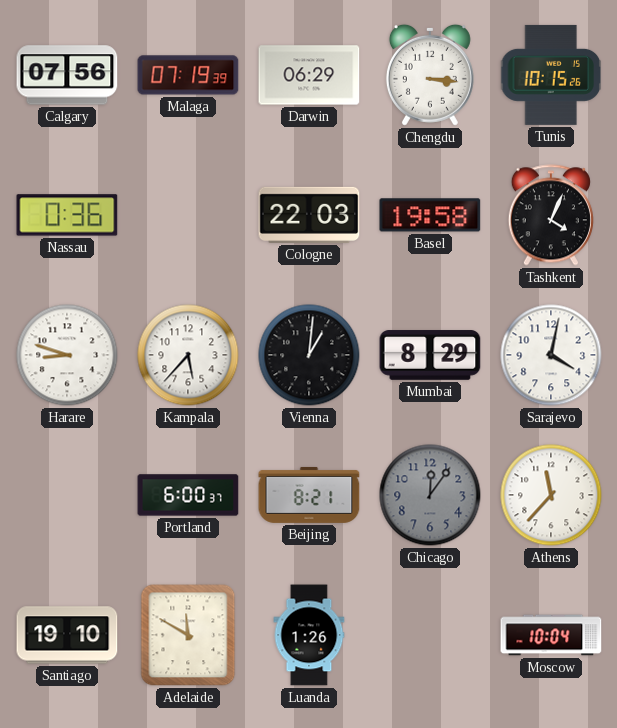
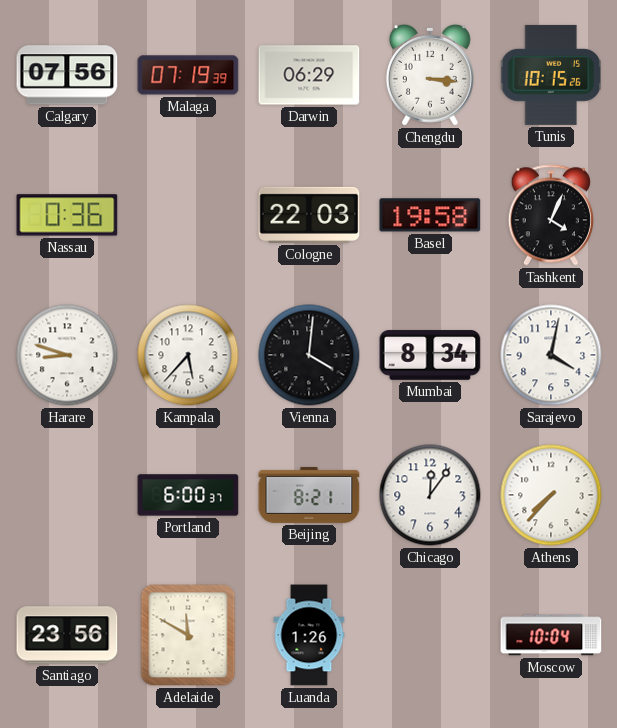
Vienna: 1:01 -> 4:01 (309, 355)
Mumbai: 8:29 -> 8:34 (430, 355)
Chicago dial: grey -> white (430, 495)
Athens: 11:37 -> 7:37 (551, 495)
Santiago: 19:10 -> 23:56 (67, 635)
